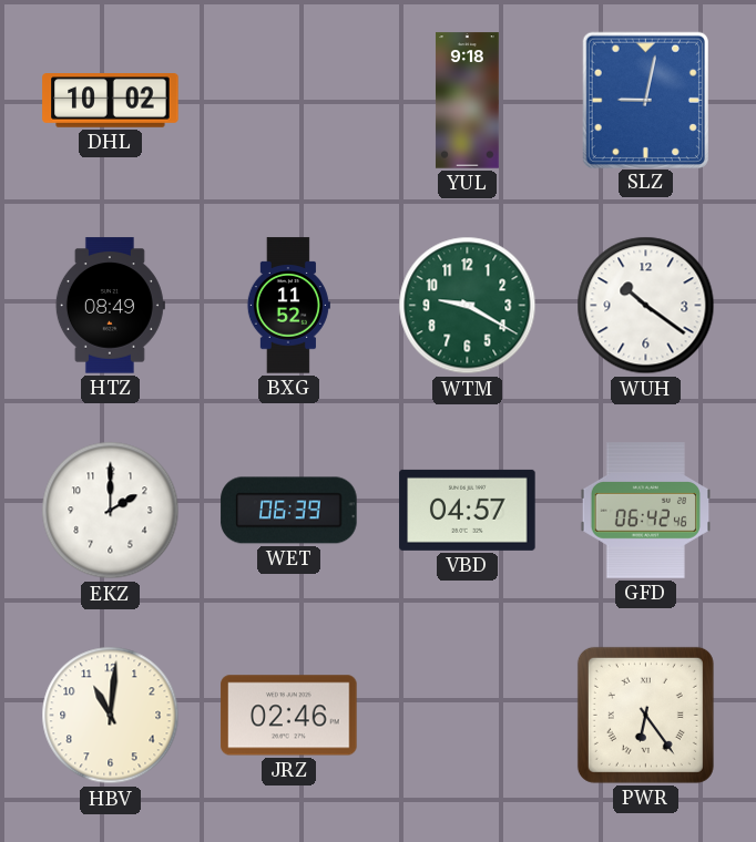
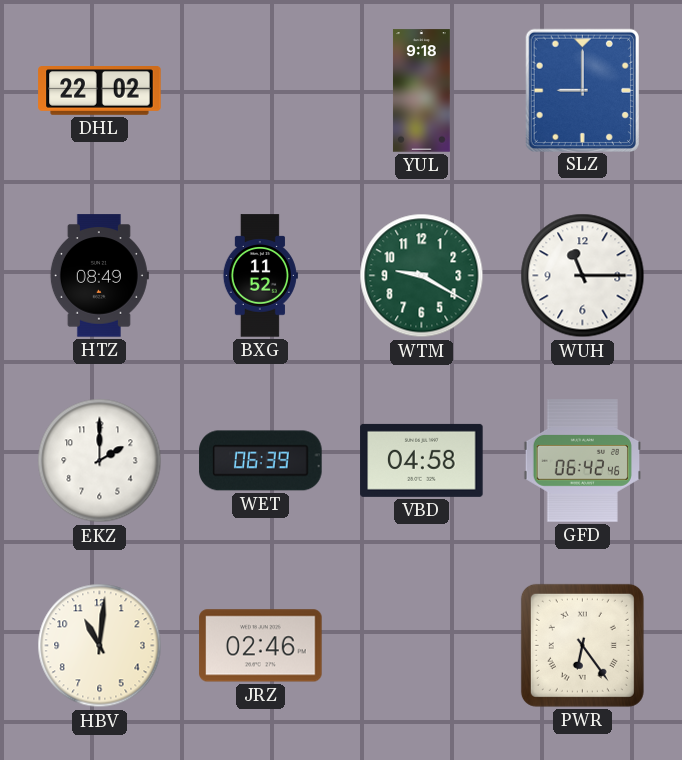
DHL: 10:02 -> 22:02 (100, 91)
SLZ: 9:02 -> 9:00 (582, 90)
WUH: 10:21 -> 11:15 (583, 276)
VBD: 04:57 -> 04:58 (422, 460)
